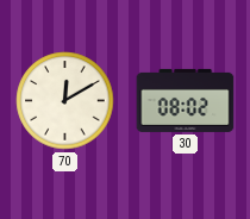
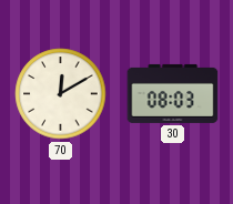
30: 08:02 -> 08:03 (173, 93)
